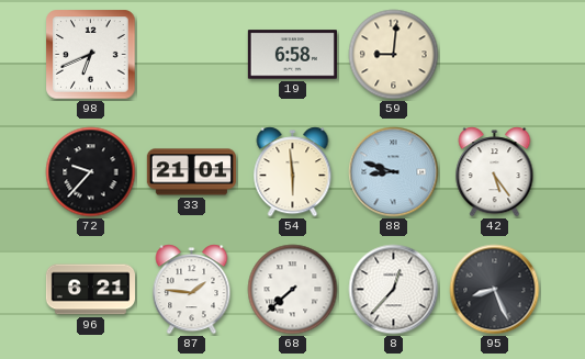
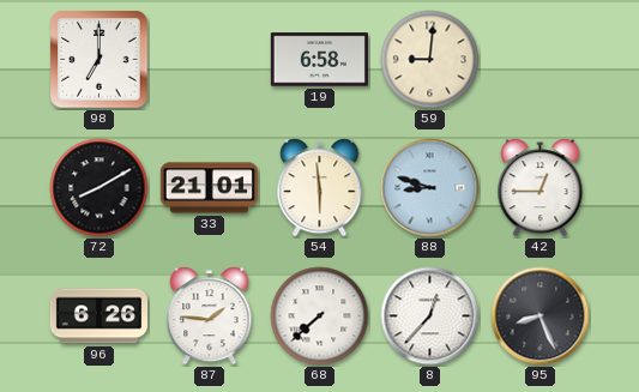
98: 6:41 -> 7:00 (100, 60)
72: 9:37 -> 8:10 (100, 188)
42: 5:24 -> 12:45 (541, 188)
96: 6:21 -> 6:26 (98, 316)
